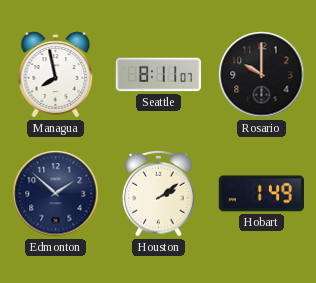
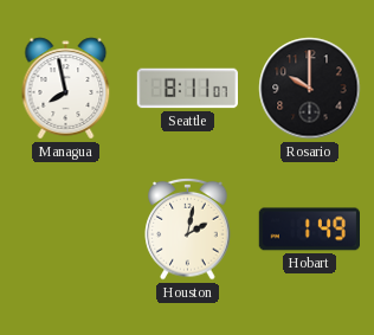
Edmonton: 1:52 -> none (56, 194)
Houston: 2:09 -> 2:02 (188, 228)
